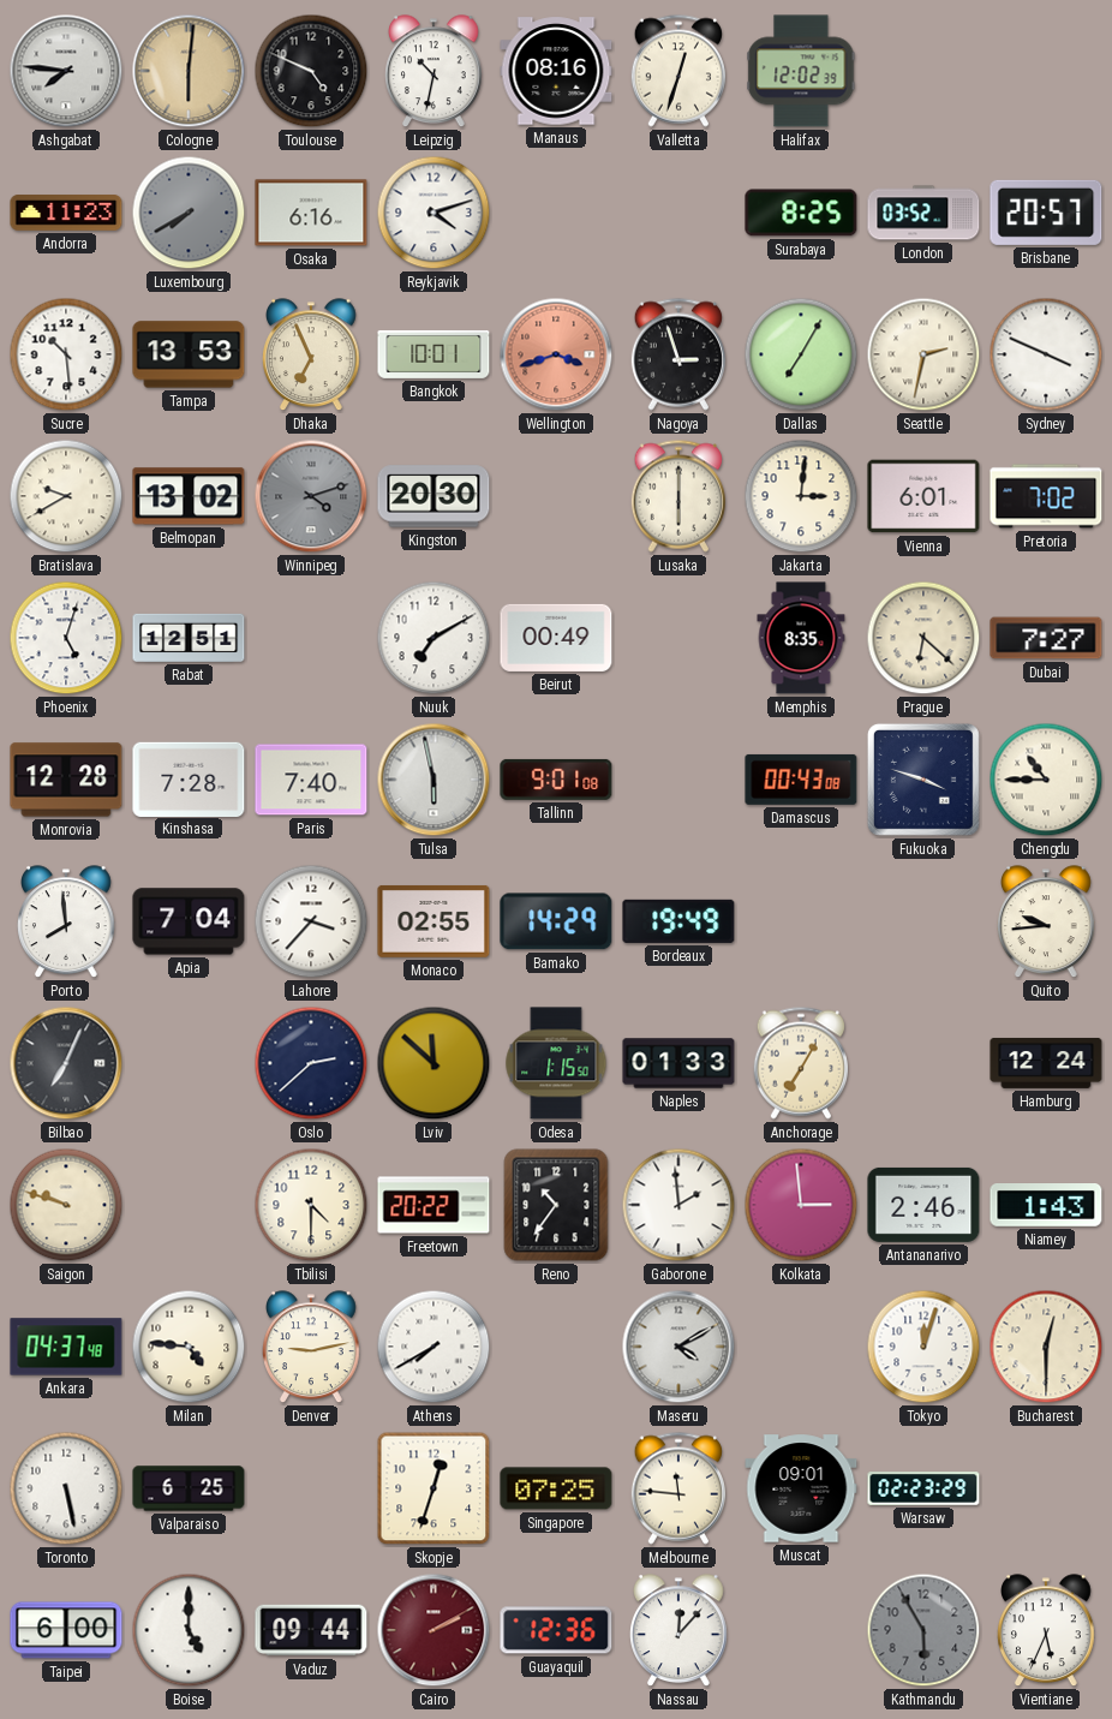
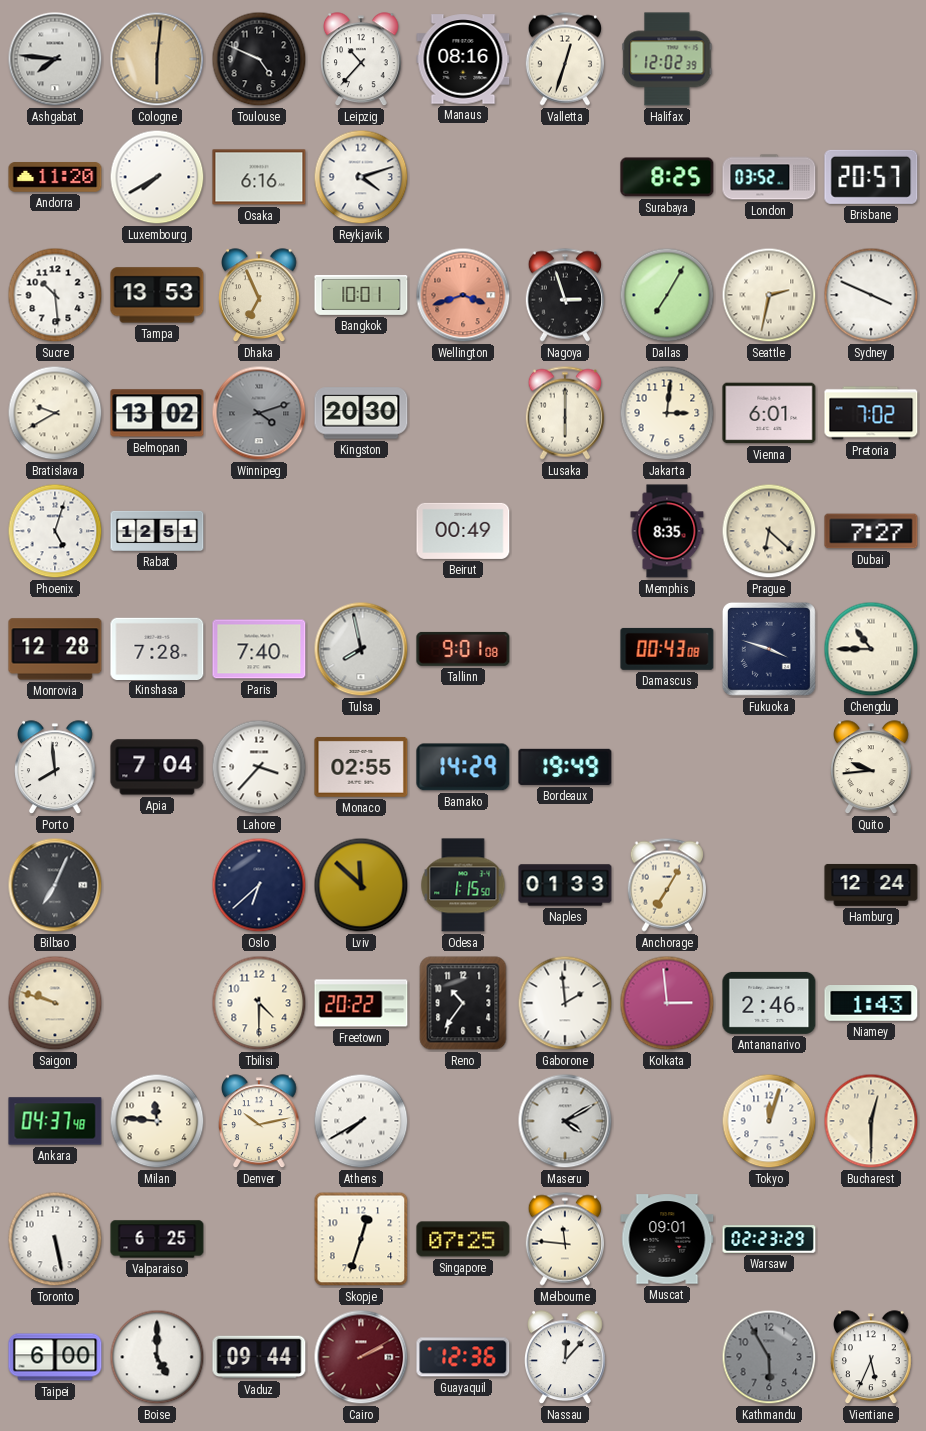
Leipzig: 10:32 -> 10:37 (362, 60)
Andorra: 11:23 -> 11:20 (55, 177)
Luxembourg dial: grey -> white (157, 177)
Nuuk: 7:10 -> none (434, 638)
Tulsa: 5:58 -> 7:58 (361, 649)
Oslo: 2:38 -> 6:38 (259, 885)
Milan: 4:46 -> 11:46 (157, 1121)
Denver: 9:13 -> 10:13 (260, 1122)
